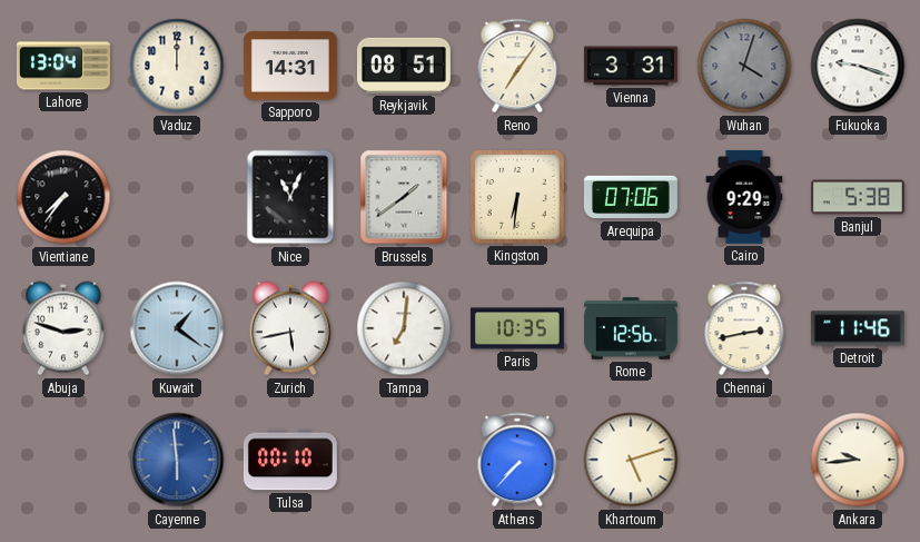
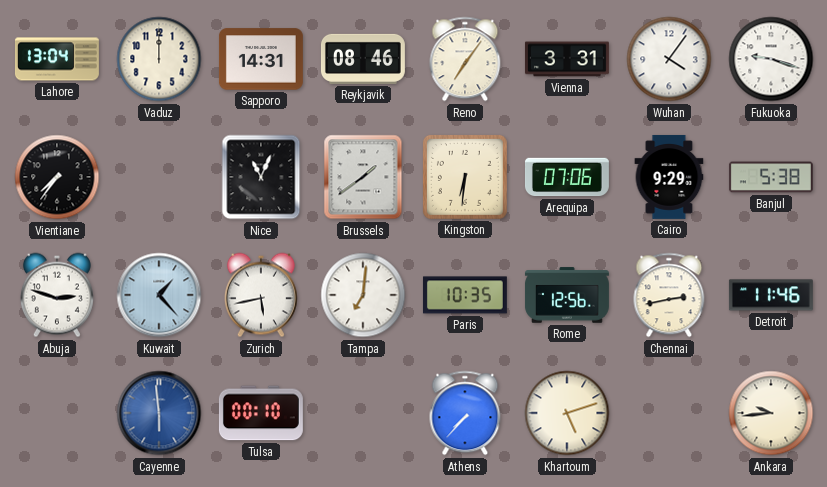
Reykjavik: 08:51 -> 08:46 (363, 59)
Wuhan: 4:03 -> 4:06 (669, 59)
Wuhan dial: grey -> white (669, 59)
Kuwait: 1:21 -> 1:23 (159, 295)
